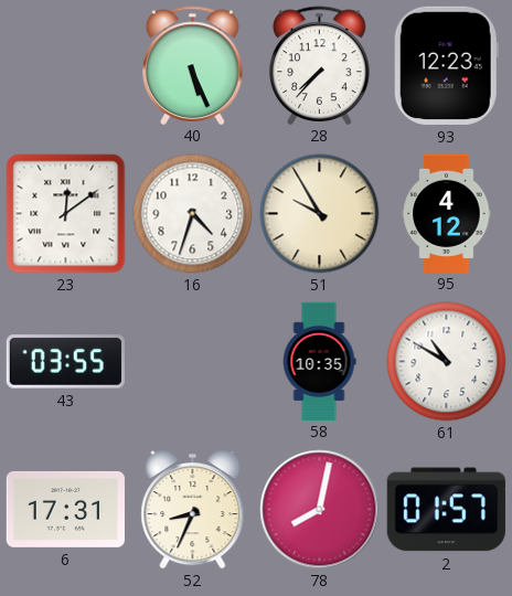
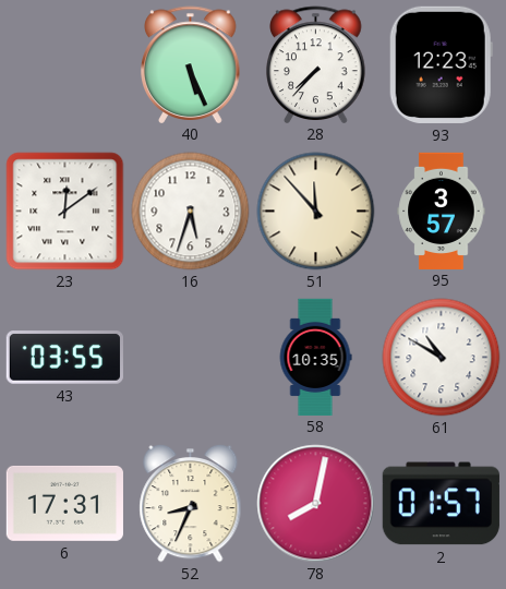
16: 4:33 -> 5:33 (191, 212)
51: 9:55 -> 11:53 (316, 212)
95: 4:12 -> 3:57 (442, 211)
